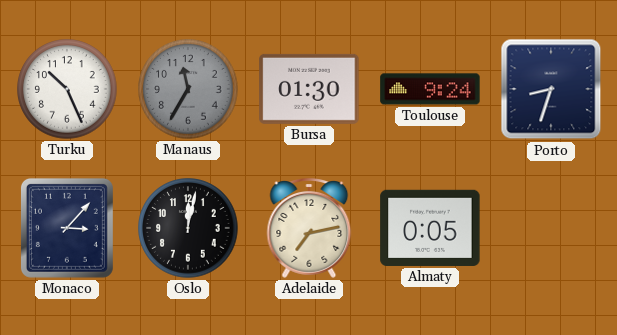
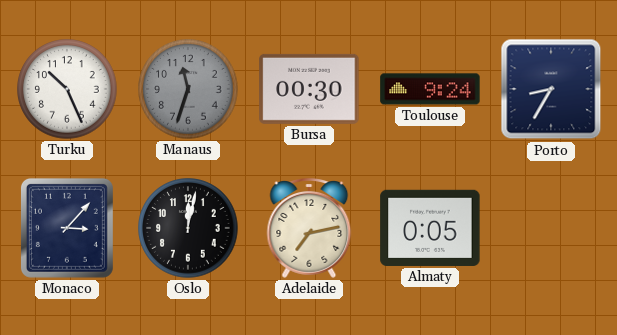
Manaus: 11:35 -> 11:33 (188, 89)
Bursa: 01:30 -> 00:30 (309, 89)
Porto: 8:33 -> 8:35 (551, 89)
